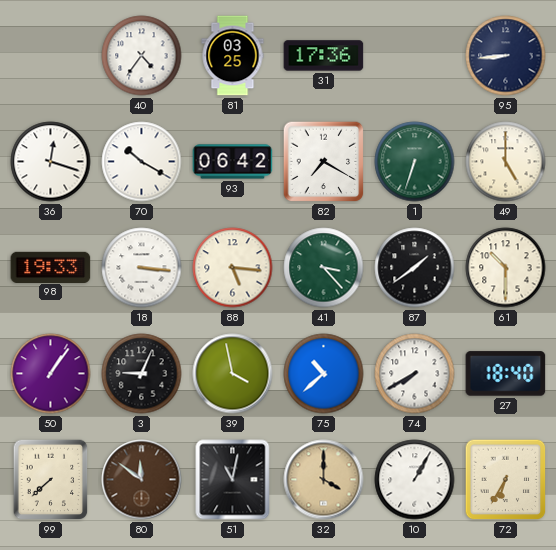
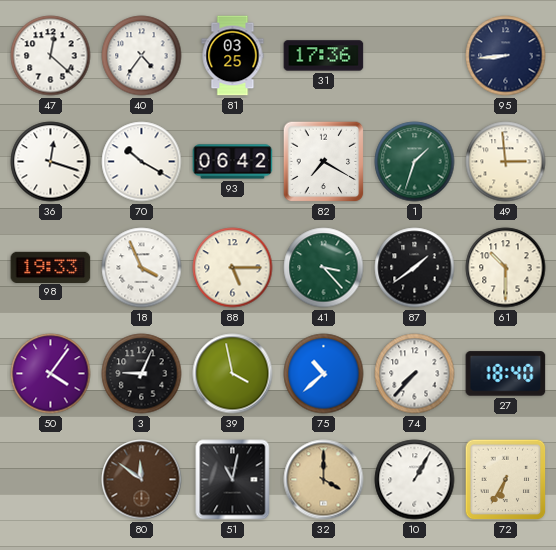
47: none -> 12:22 (51, 56)
1: 6:33 -> 1:33 (415, 162)
49: 5:00 -> 2:59 (506, 162)
18: 3:16 -> 3:56 (142, 268)
88: 5:16 -> 5:15 (233, 268)
50: 1:06 -> 4:06 (51, 374)
74: 7:40 -> 7:37 (415, 374)
99: 7:38 -> none (51, 480)
